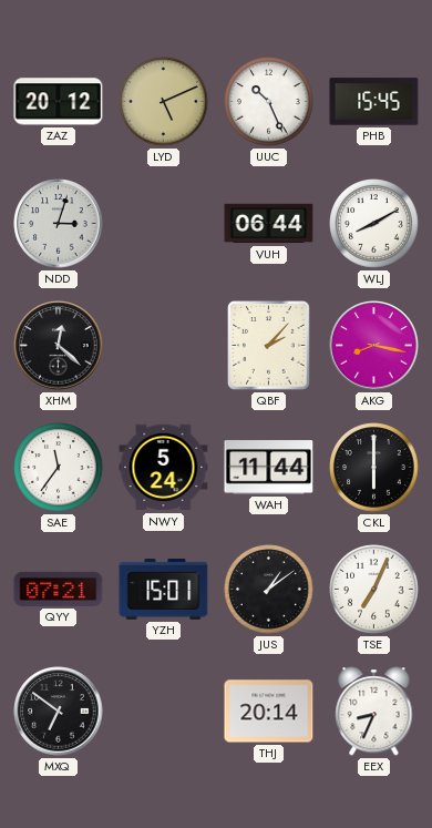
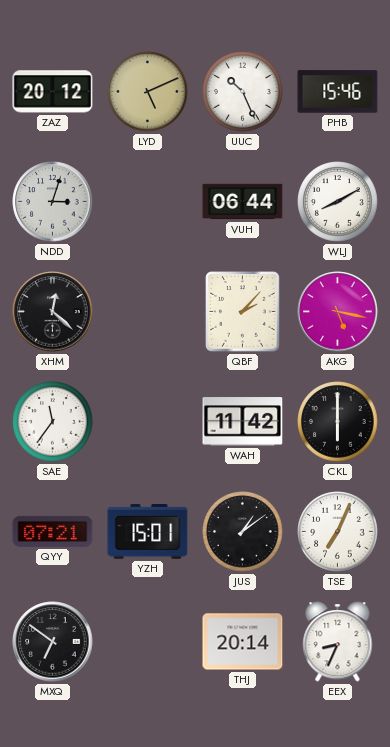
PHB: 15:45 -> 15:46 (338, 92)
AKG: 8:17 -> 5:17 (338, 312)
NWY: 5:24 -> none (164, 468)
WAH: 11:44 -> 11:42 (243, 422)
